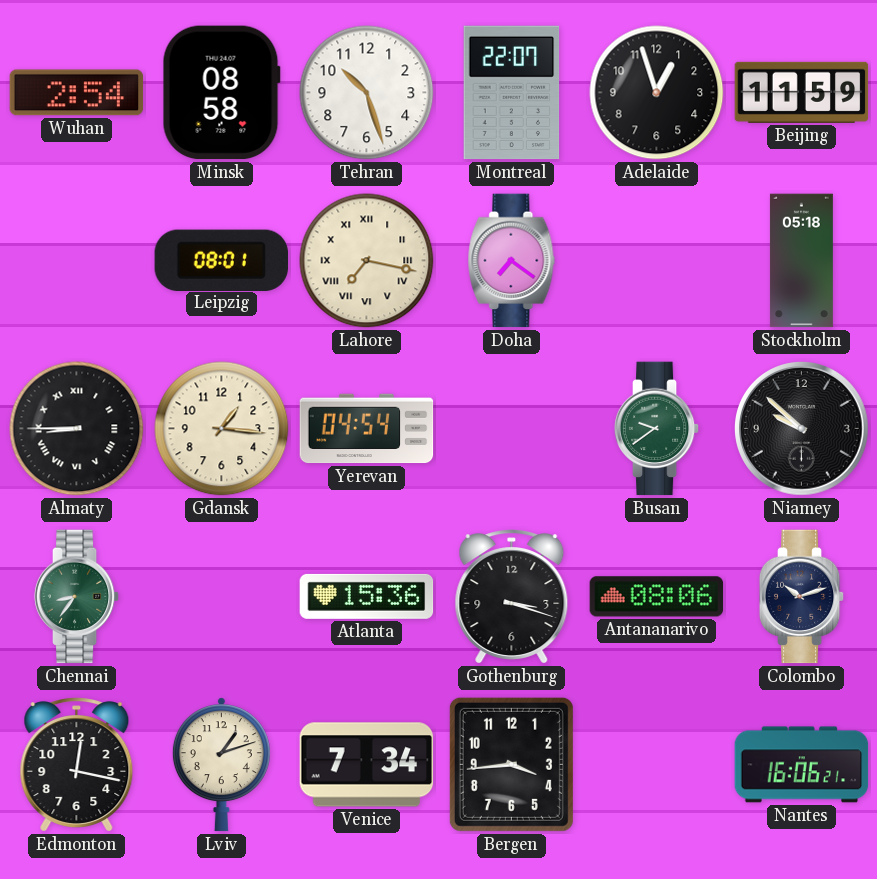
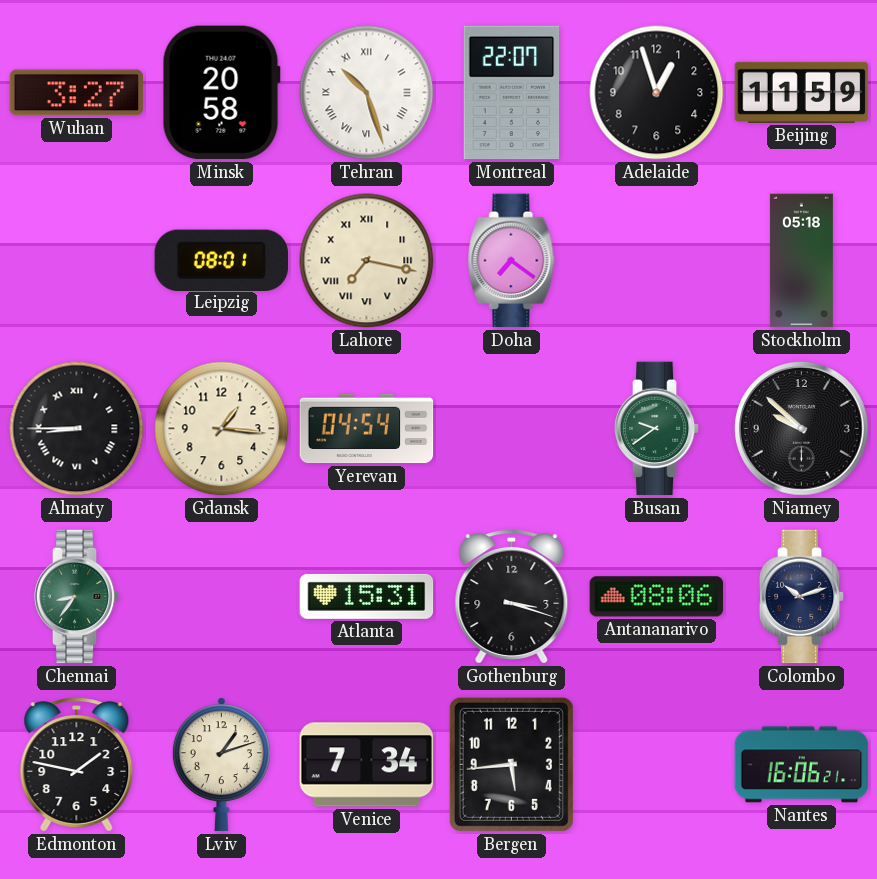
Wuhan: 2:54 -> 3:27 (77, 93)
Minsk: 08:58 -> 20:58 (221, 93)
Tehran numerals: Arabic -> Roman (367, 93)
Atlanta: 15:36 -> 15:31 (367, 596)
Edmonton: 12:17 -> 1:47 (77, 765)
Bergen: 3:44 -> 5:44 (511, 764)
